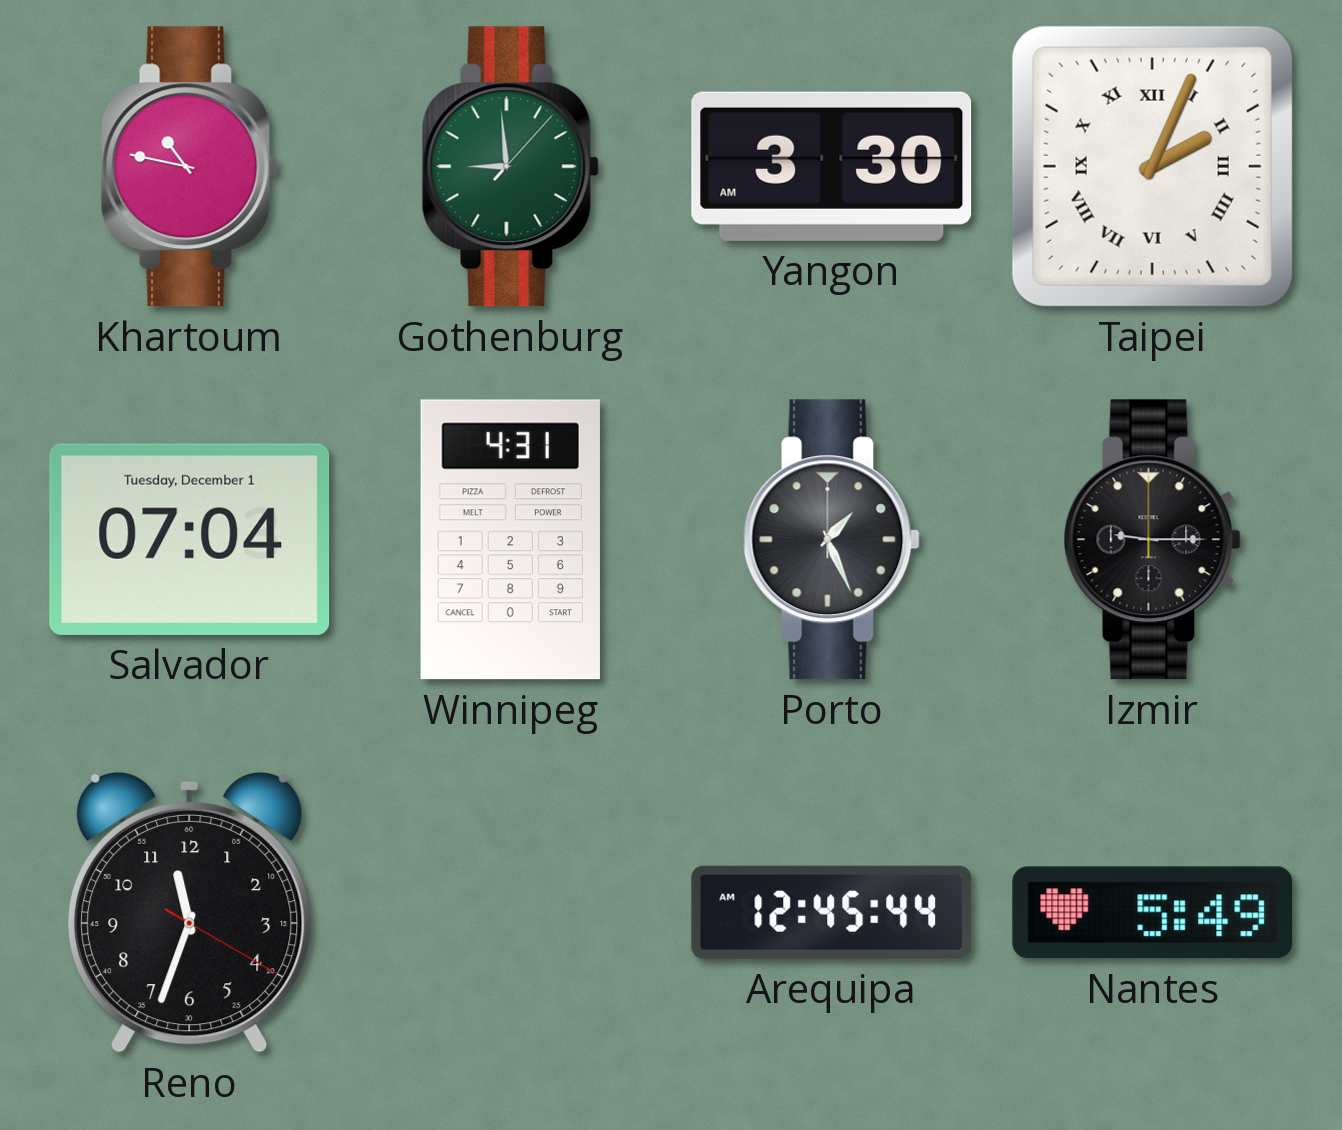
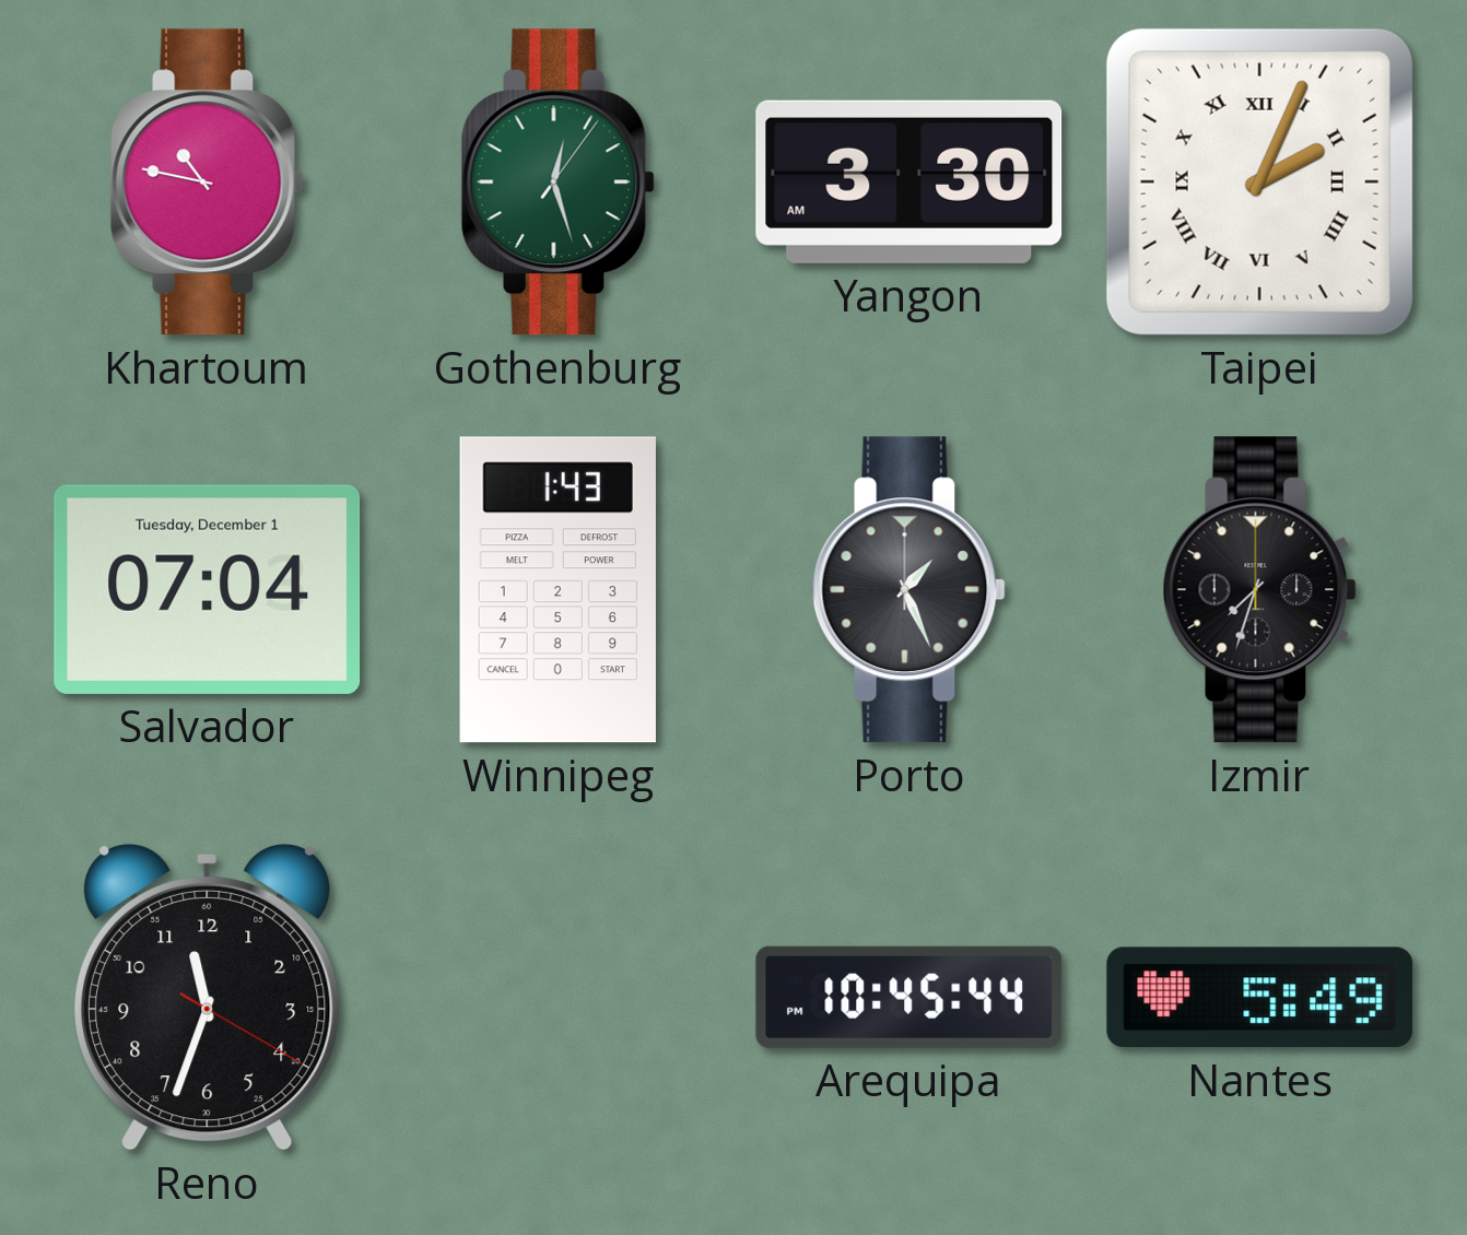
Gothenburg: 8:59 -> 12:27 (558, 183)
Winnipeg: 4:31 -> 1:43 (558, 590)
Izmir: 9:15 -> 7:33 (1259, 590)
Arequipa: 12:45 -> 10:45 (909, 997)
